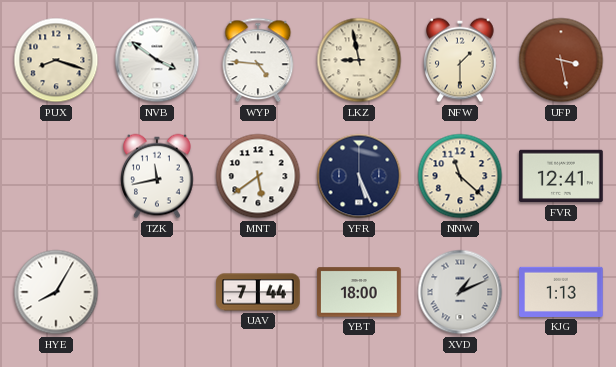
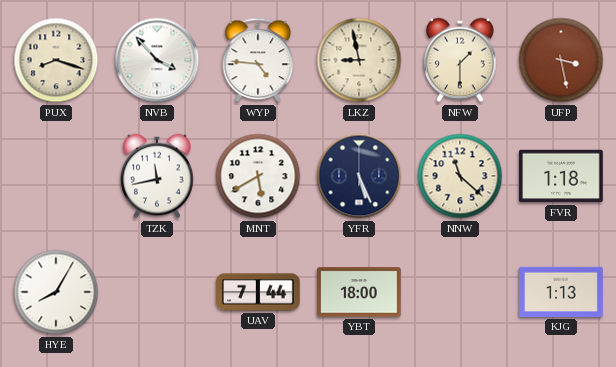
NVB: 3:51 -> 3:53 (157, 60)
MNT: 5:39 -> 5:40 (258, 176)
FVR: 12:41 -> 1:18 (561, 176)
XVD: 1:11 -> none (460, 292)
